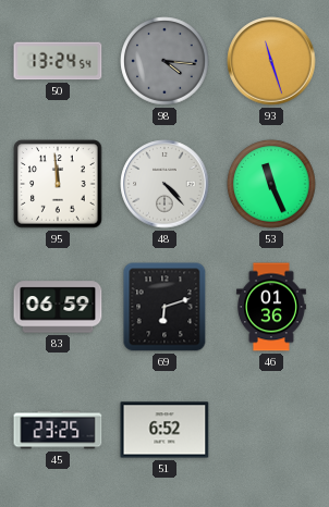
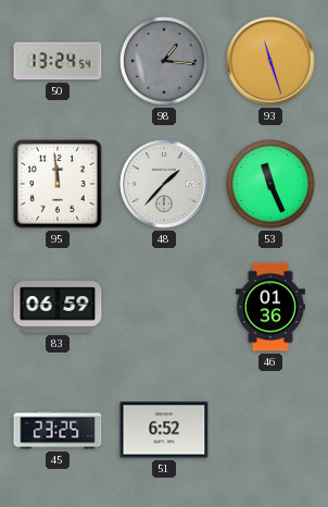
98: 4:16 -> 1:16 (164, 61)
48: 4:23 -> 1:37 (164, 184)
69: 6:12 -> none (164, 307)
